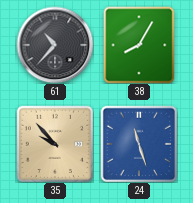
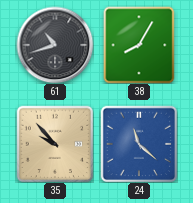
61: 10:37 -> 10:42 (55, 45)
24: 11:27 -> 11:22 (138, 143)
